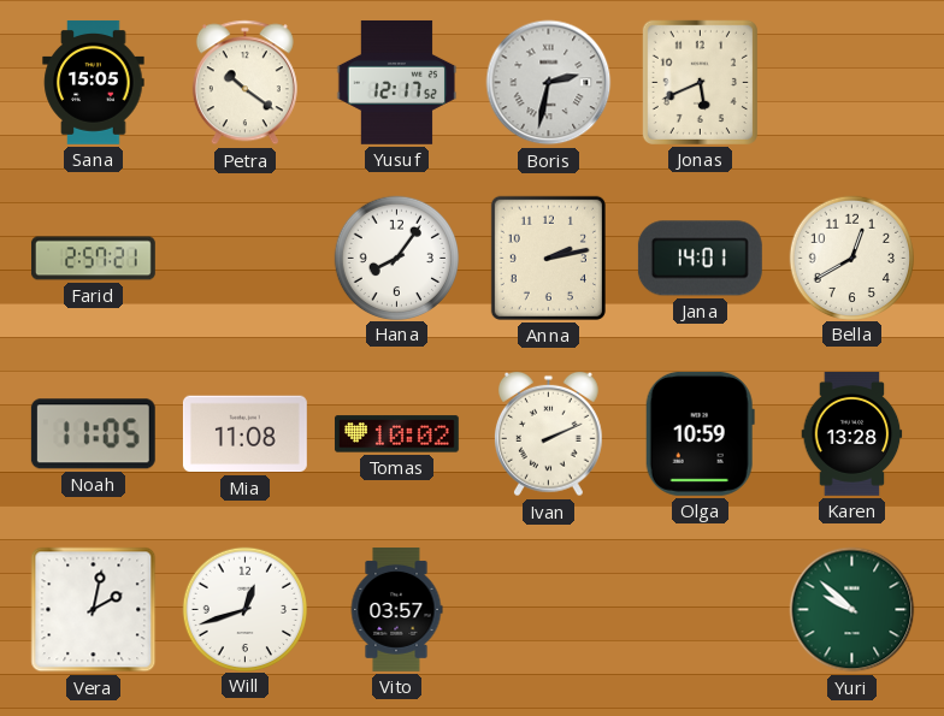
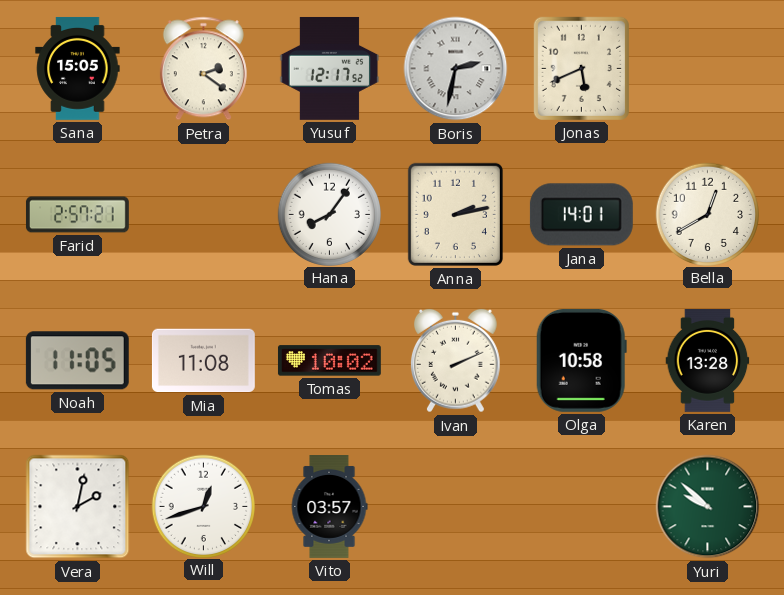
Petra: 10:21 -> 2:21 (203, 69)
Olga: 10:59 -> 10:58 (581, 360)
